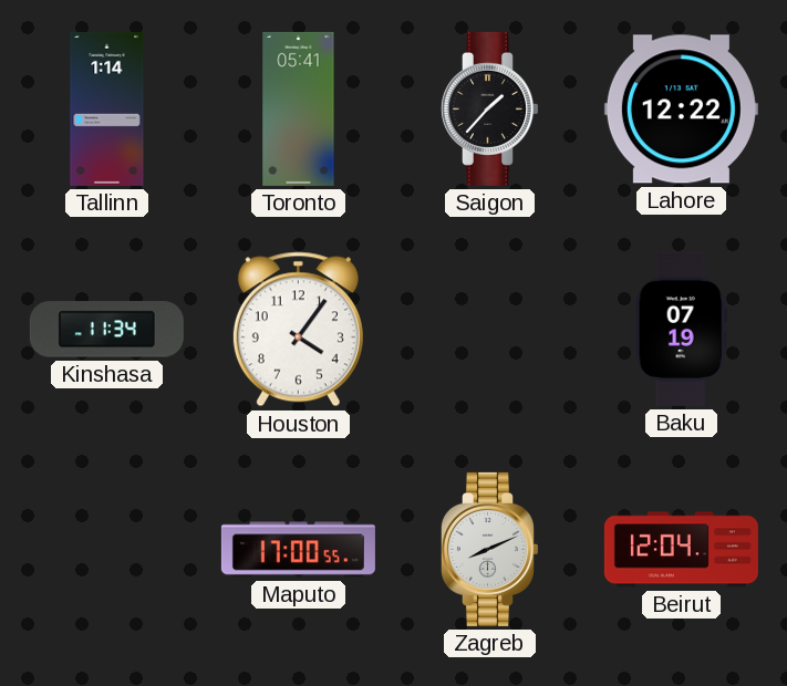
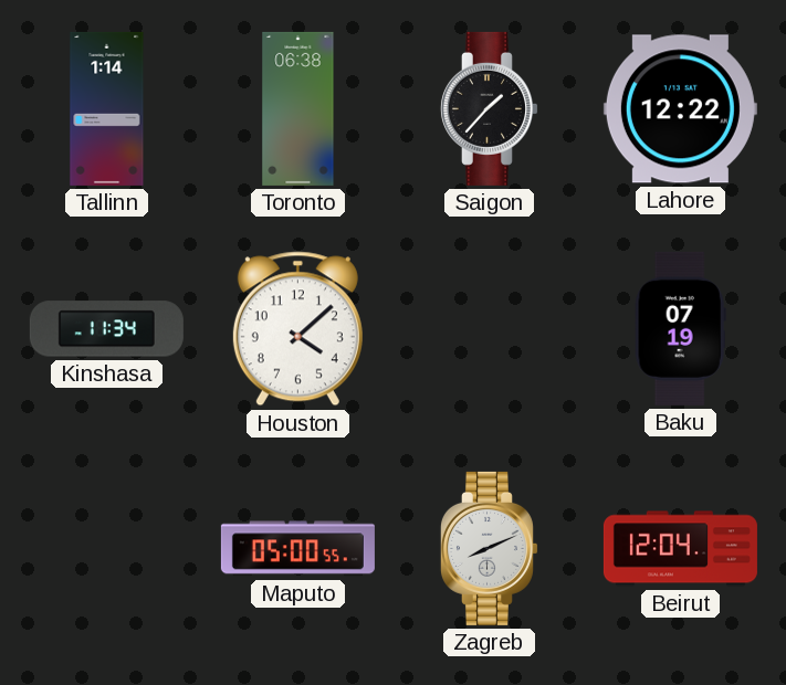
Toronto: 05:41 -> 06:38 (298, 108)
Houston: 4:06 -> 4:08 (297, 329)
Maputo: 17:00 -> 05:00 (297, 549)
